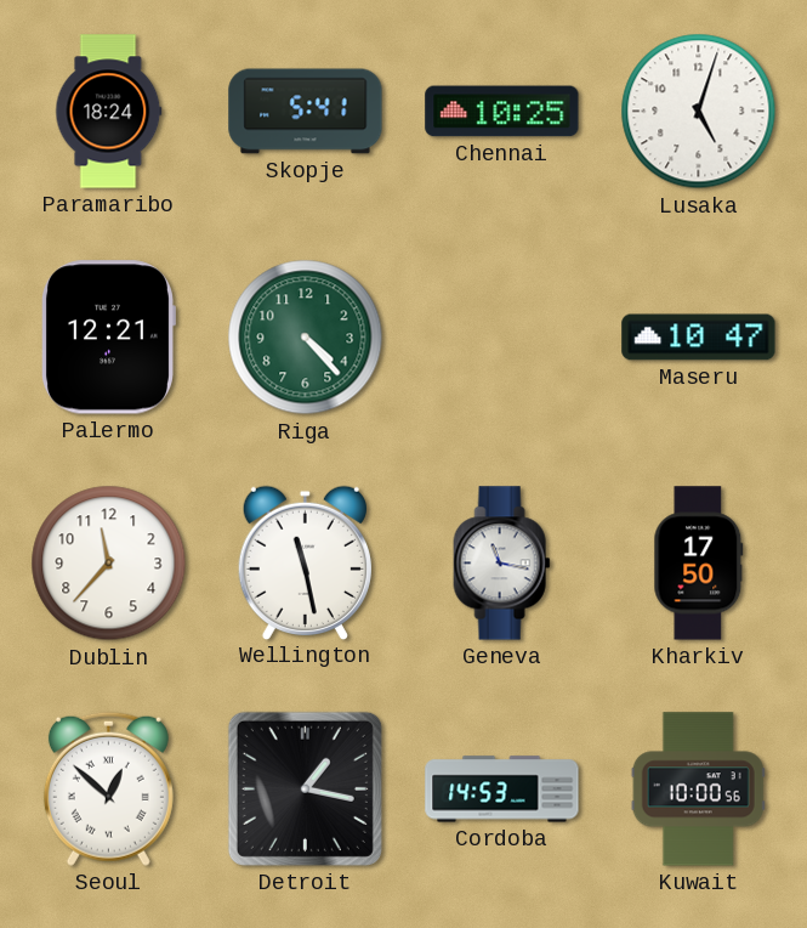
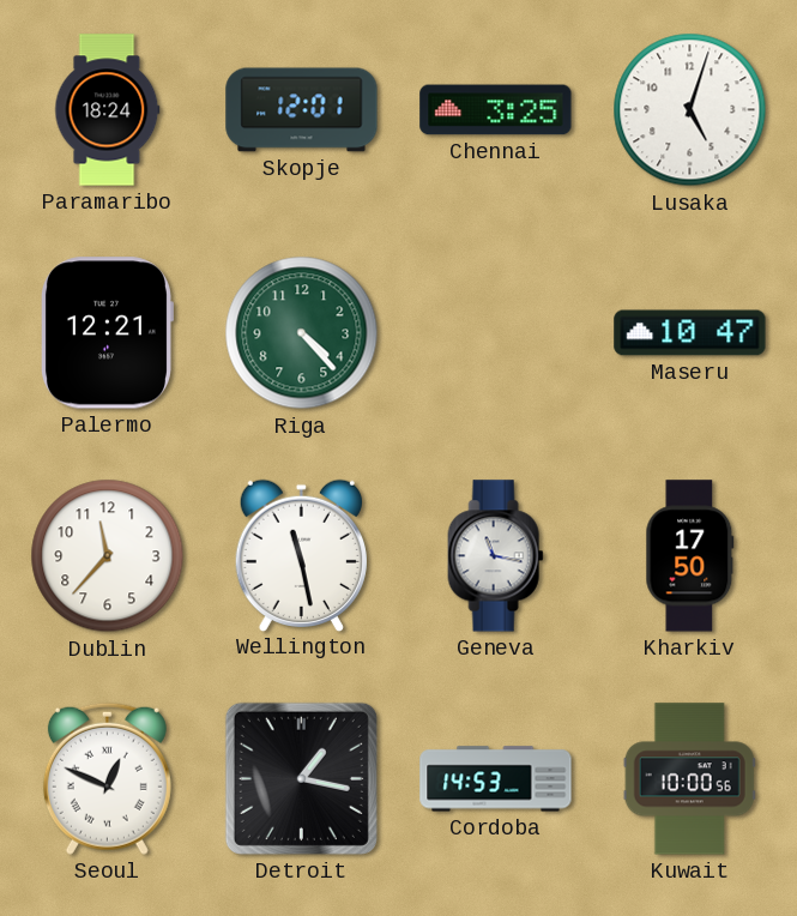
Skopje: 5:41 -> 12:01 (302, 110)
Chennai: 10:25 -> 3:25 (496, 110)
Seoul: 12:52 -> 12:49 (107, 778)
